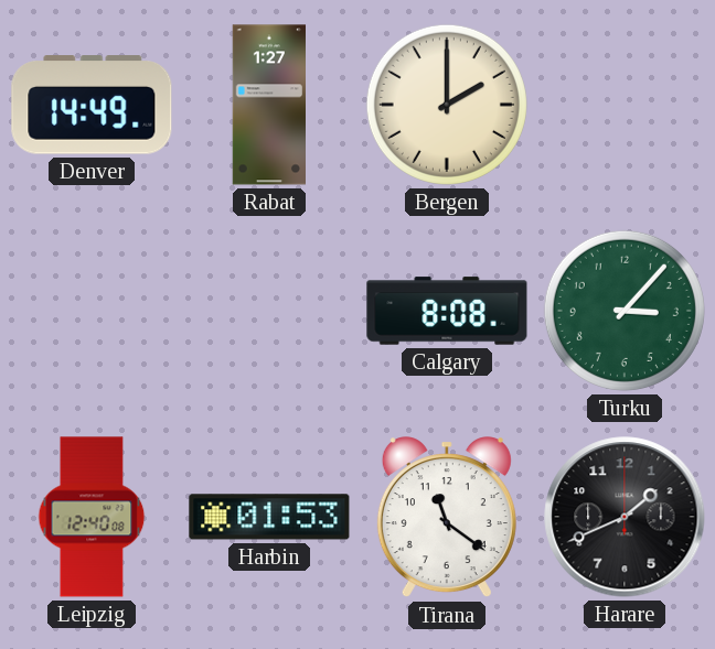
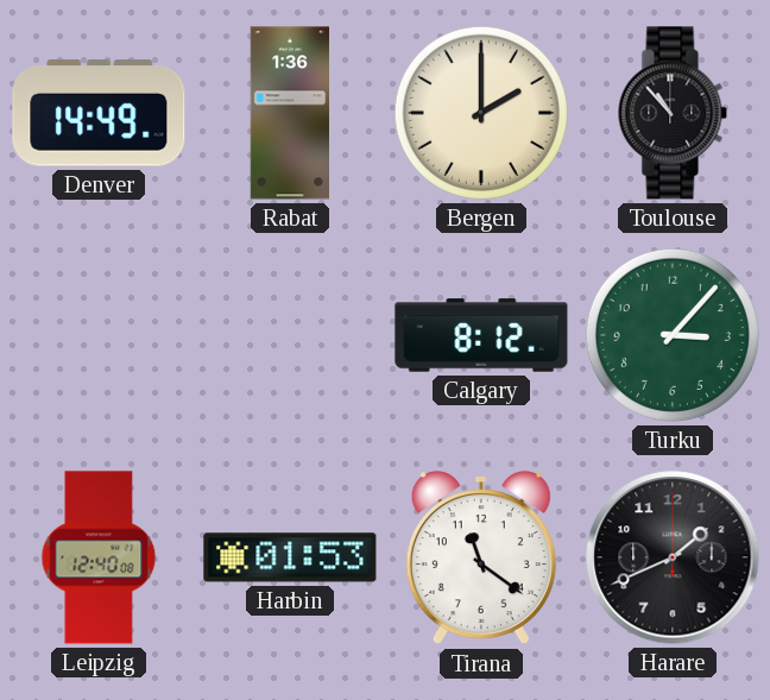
Rabat: 1:27 -> 1:36 (290, 113)
Toulouse: none -> 10:53 (673, 113)
Calgary: 8:08 -> 8:12 (481, 335)
